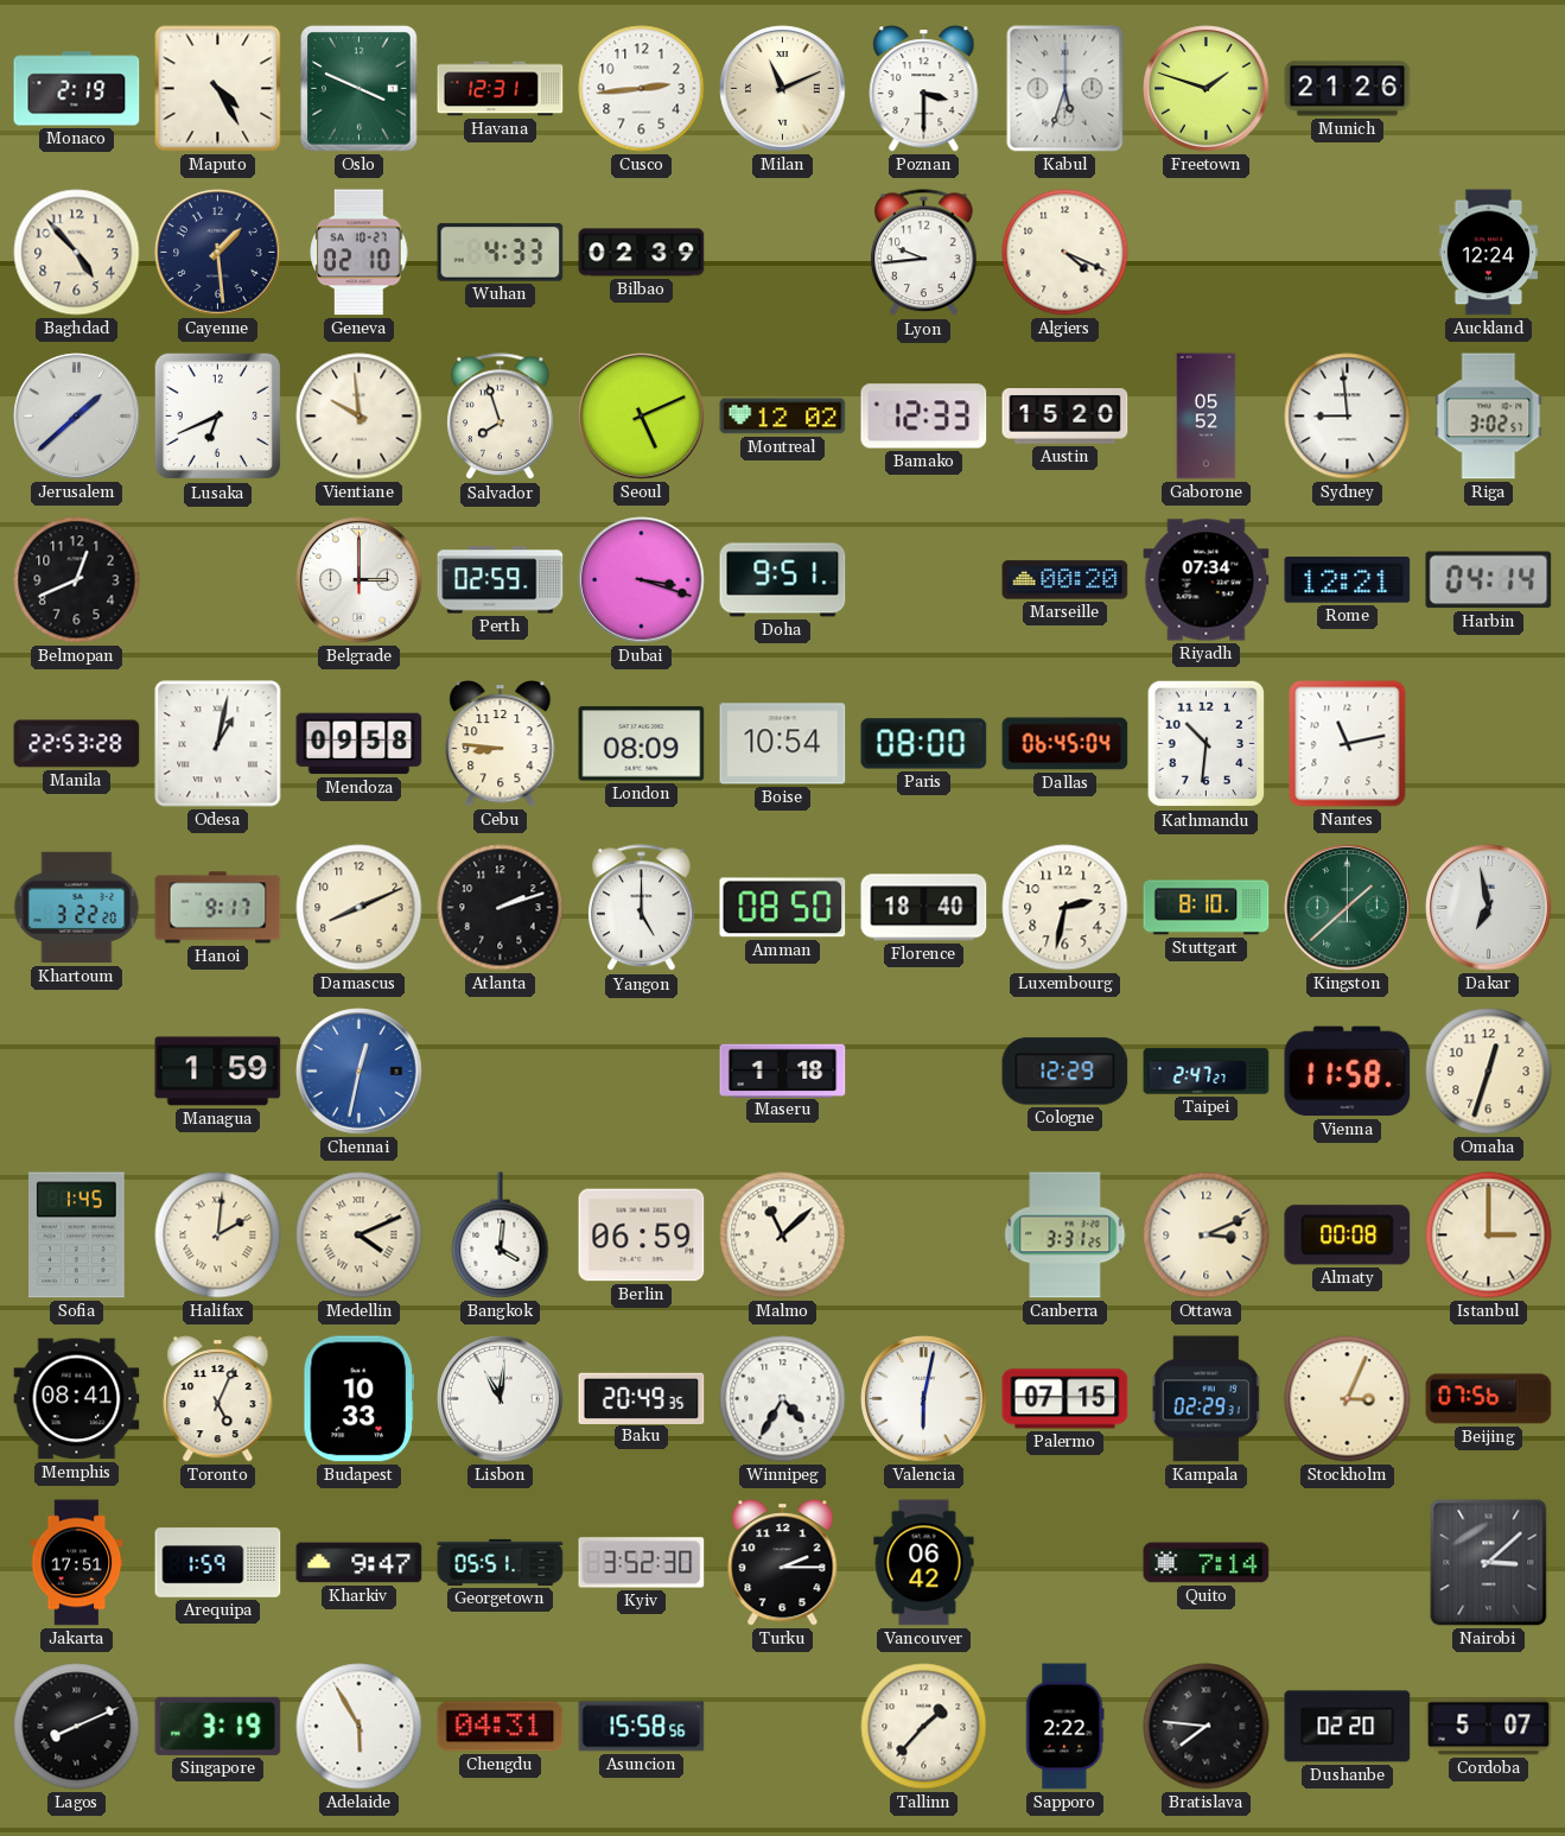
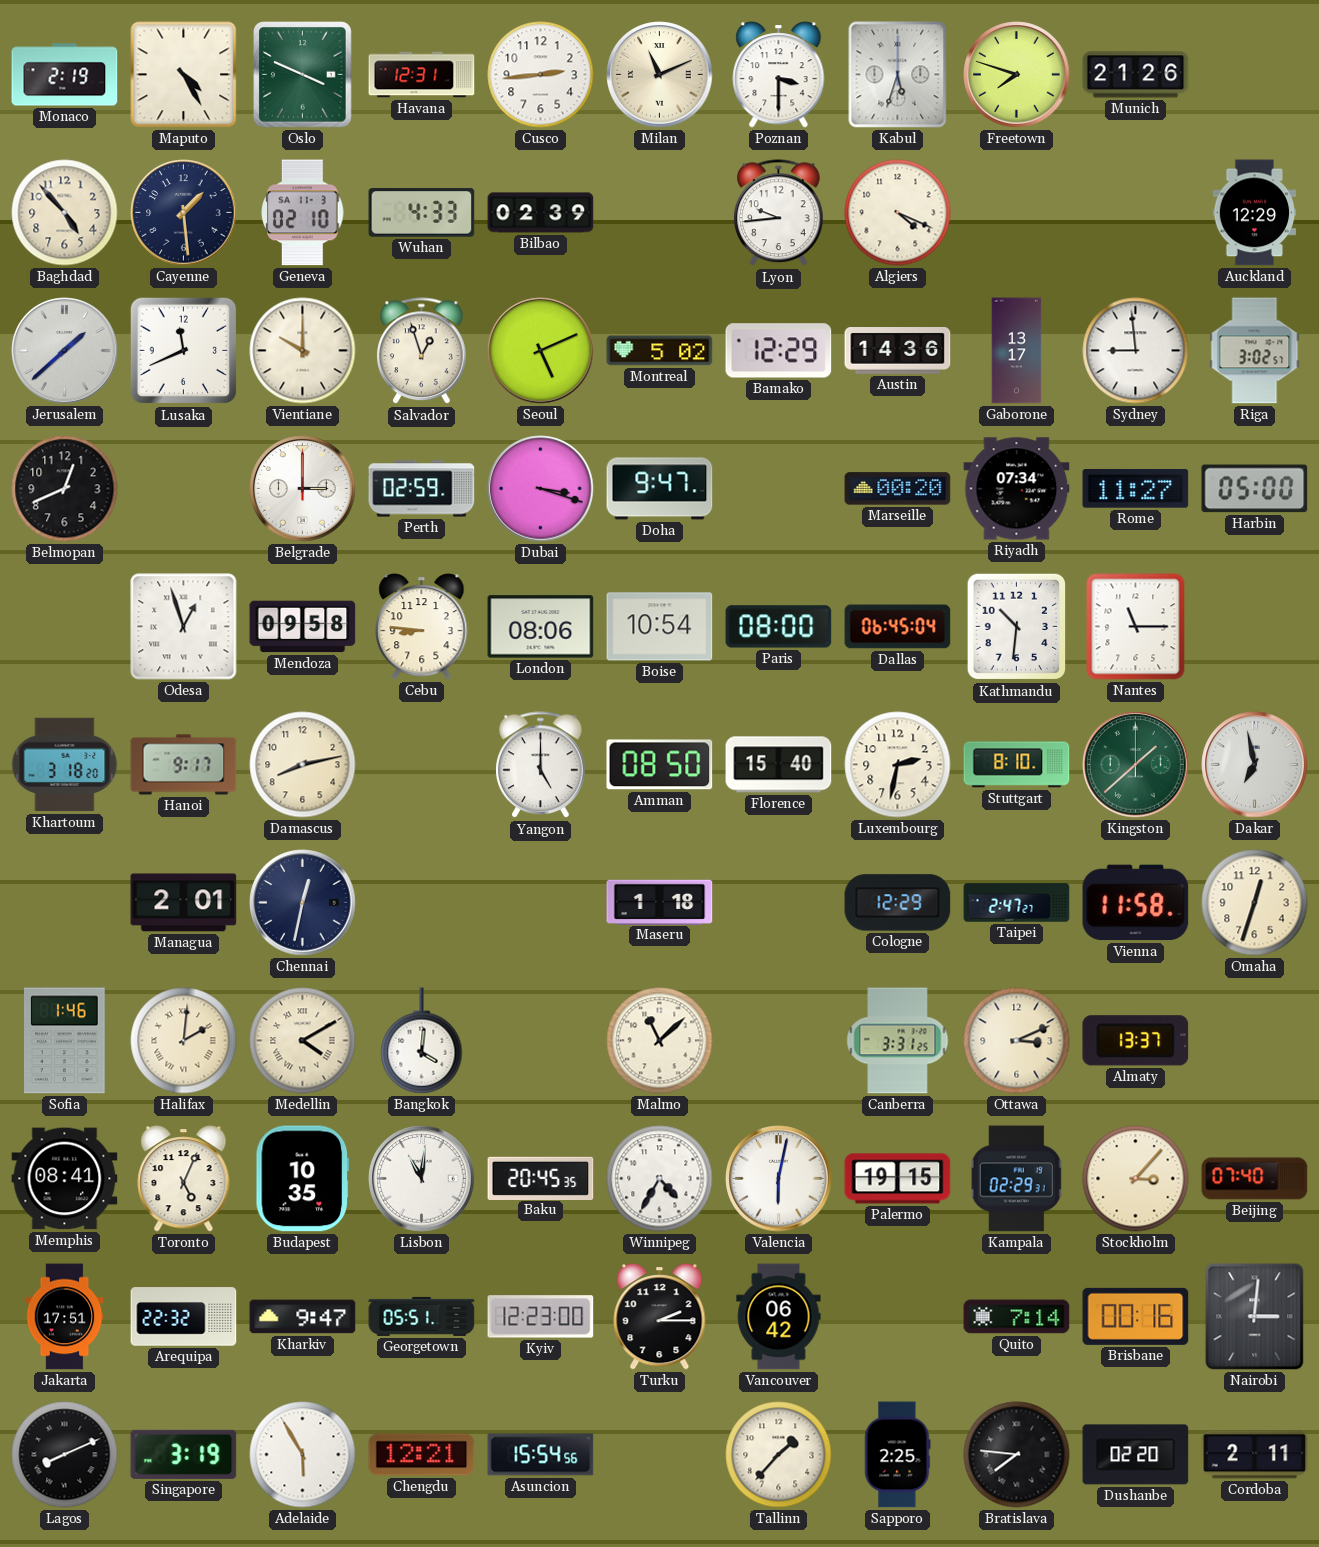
Freetown: 1:48 -> 7:48 (1017, 75)
Geneva date: SA 10-27 -> SA 11-3 (303, 213)
Auckland: 12:24 -> 12:29 (1255, 213)
Lusaka: 6:41 -> 11:41 (184, 351)
Vientiane: 9:59 -> 10:00 (303, 351)
Salvador: 7:57 -> 12:57 (422, 351)
Montreal: 12:02 -> 5:02 (660, 351)
Bamako: 12:33 -> 12:29 (779, 351)
Austin: 15:20 -> 14:36 (898, 351)
Gaborone: 05:52 -> 13:17 (1017, 351)
Doha: 9:51 -> 9:47 (660, 489)
Rome: 12:21 -> 11:27 (1136, 489)
Harbin: 04:14 -> 05:00 (1255, 489)
Manila: 22:53 -> none (77, 744)
Odesa: 1:02 -> 12:57 (184, 627)
London: 08:09 -> 08:06 (541, 627)
Nantes: 11:13 -> 11:15 (1136, 627)
Khartoum: 3:22 -> 3:18 (65, 765)
Damascus: 8:11 -> 8:13 (303, 765)
Atlanta: 2:12 -> none (501, 908)
Florence: 18:40 -> 15:40 (779, 765)
Managua: 1:59 -> 2:01 (184, 903)
Chennai dial: blue -> navy (303, 903)
Sofia: 1:45 -> 1:46 (65, 1041)
Medellin: 4:11 -> 4:10 (303, 1041)
Berlin: 06:59 -> none (642, 1235)
Almaty: 00:08 -> 13:37 (1136, 1041)
Istanbul: 3:00 -> none (1489, 1235)
Budapest: 10:33 -> 10:35 (302, 1179)
Baku: 20:49 -> 20:45 (541, 1178)
Palermo: 07:15 -> 19:15 (898, 1179)
Stockholm: 3:04 -> 3:07 (1136, 1179)
Beijing: 07:56 -> 07:40 (1255, 1179)
Arequipa: 1:59 -> 22:32 (184, 1317)
Kyiv: 3:52 -> 12:23 (541, 1317)
Brisbane: none -> 00:16 (1136, 1316)
Nairobi: 3:08 -> 3:01 (1255, 1317)
Chengdu: 04:31 -> 12:21 (422, 1455)
Asuncion: 15:58 -> 15:54 (541, 1455)
Sapporo: 2:22 -> 2:25 (898, 1455)
Cordoba: 5:07 -> 2:11 (1255, 1455)
